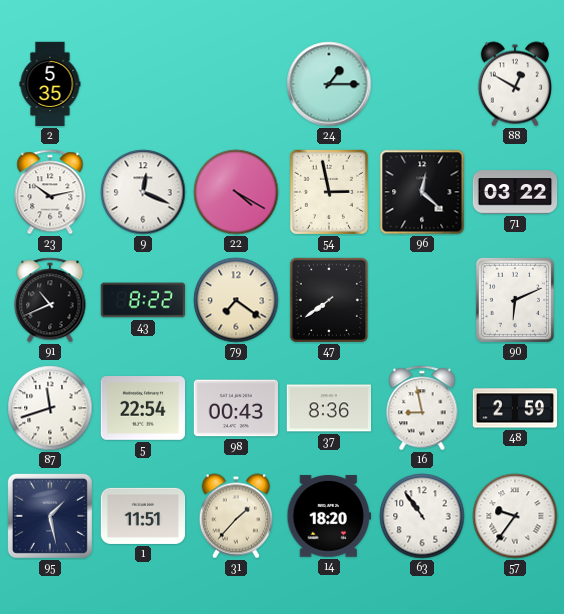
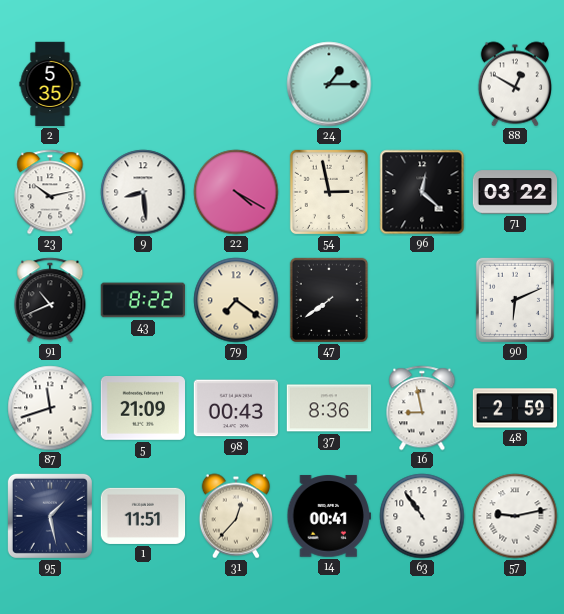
9: 12:19 -> 8:29 (143, 192)
5: 22:54 -> 21:09 (143, 409)
31: 1:37 -> 12:37 (235, 516)
14: 18:20 -> 00:41 (328, 516)
57: 9:36 -> 9:13 (515, 516)
